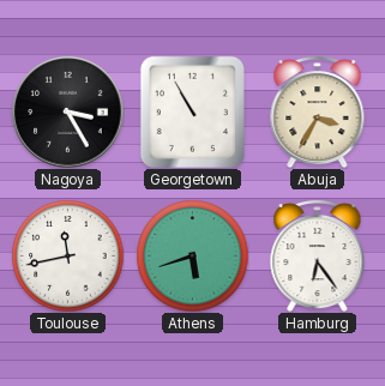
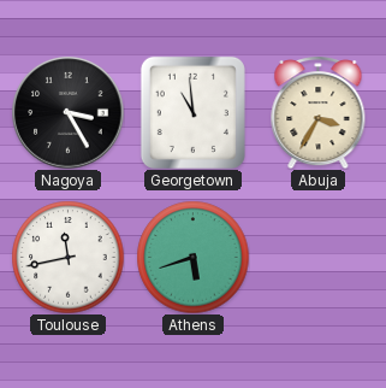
Georgetown: 10:55 -> 10:59 (192, 112)
Hamburg: 6:24 -> none (318, 257)
